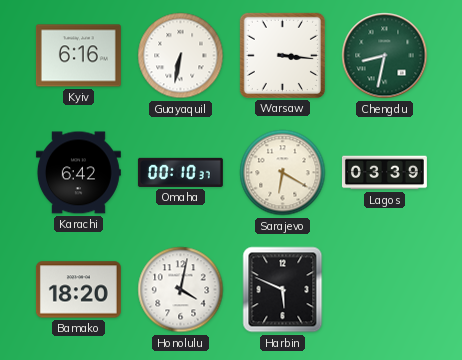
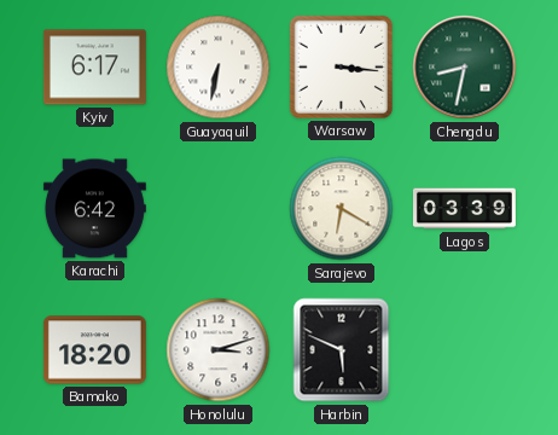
Kyiv: 6:16 -> 6:17 (94, 68)
Omaha: 00:10 -> none (180, 172)
Honolulu: 4:02 -> 3:12 (219, 350)
